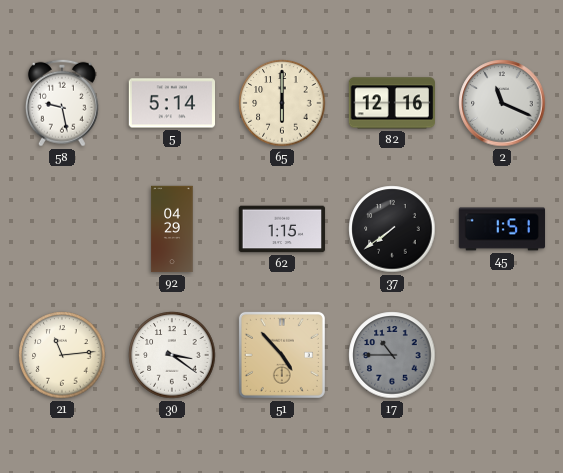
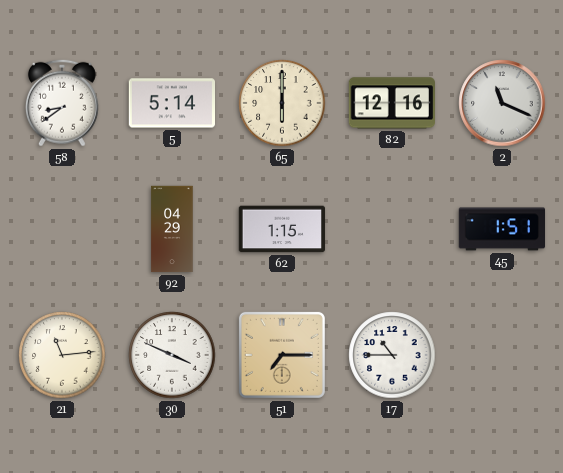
58: 9:28 -> 8:39 (62, 103)
37: 7:39 -> none (392, 229)
30: 3:21 -> 3:49 (172, 355)
51: 4:53 -> 7:15 (282, 355)
17 dial: grey -> white (392, 355)
